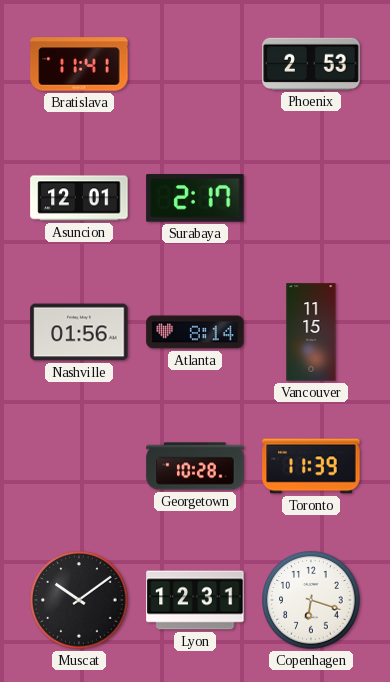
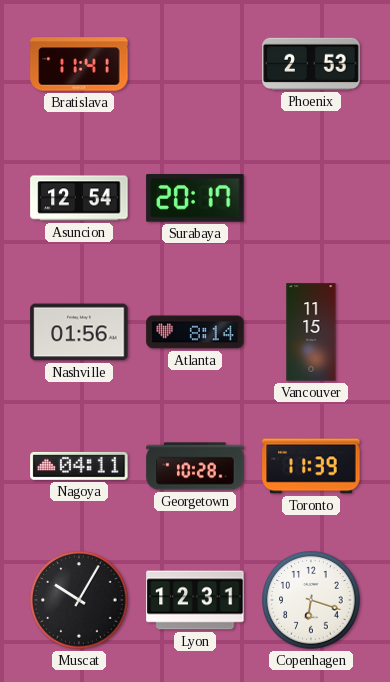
Asuncion: 12:01 -> 12:54 (79, 198)
Surabaya: 2:17 -> 20:17 (195, 198)
Nagoya: none -> 04:11 (79, 466)
Muscat: 10:09 -> 10:05 (79, 600)
